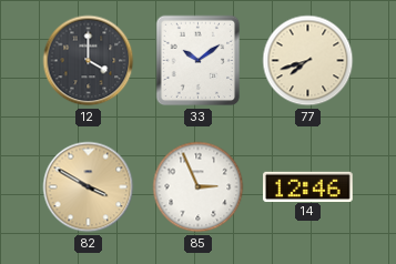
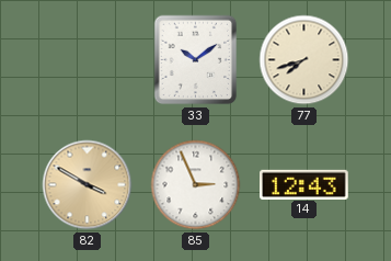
12: 4:00 -> none (89, 61)
14: 12:46 -> 12:43 (304, 184)
